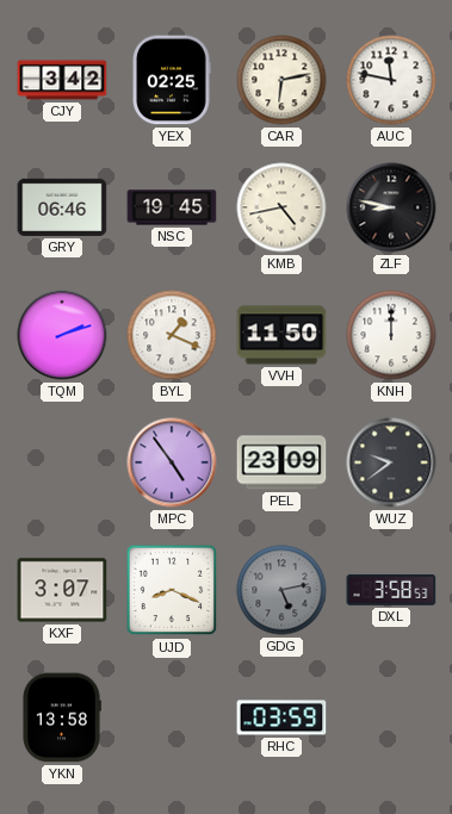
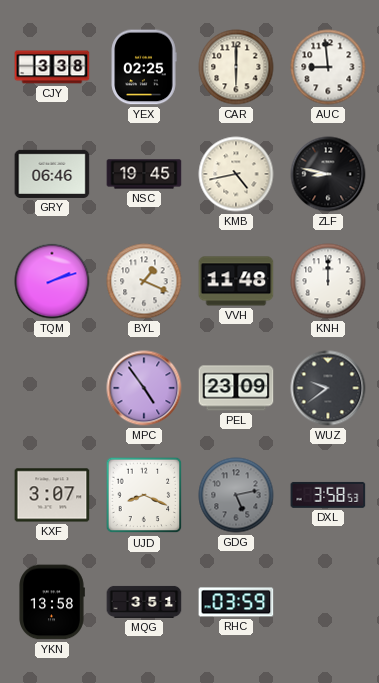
CJY: 3:42 -> 3:38 (52, 67)
CAR: 6:13 -> 6:00 (236, 67)
AUC: 11:47 -> 8:59 (328, 67)
VVH: 11:50 -> 11:48 (236, 281)
MQG: none -> 3:51 (144, 602)
